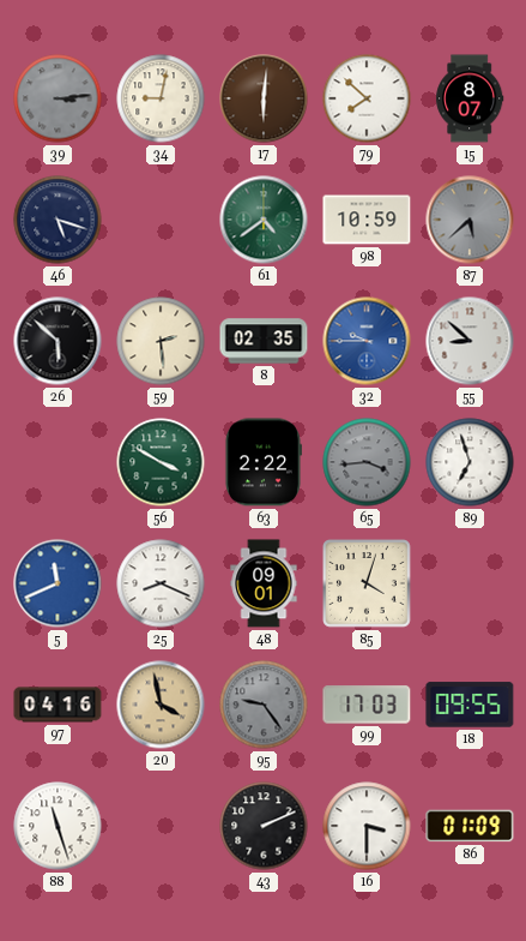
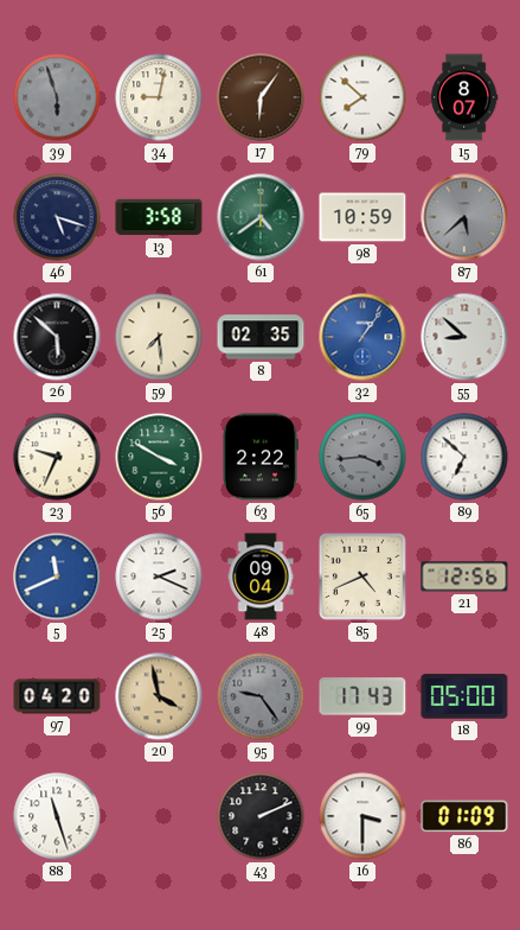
39: 3:14 -> 5:57 (57, 97)
17: 6:01 -> 6:06 (261, 97)
13: none -> 3:58 (159, 217)
59: 2:29 -> 7:29 (159, 337)
32: 9:45 -> 1:06 (362, 337)
23: none -> 9:34 (57, 457)
89: 6:57 -> 6:52 (464, 457)
25: 8:19 -> 2:19 (159, 577)
48: 09:01 -> 09:04 (261, 577)
85: 4:03 -> 4:41 (362, 577)
21: none -> 12:56 (464, 577)
97: 04:16 -> 04:20 (57, 696)
99: 17:03 -> 17:43 (362, 696)
18: 09:55 -> 05:00 (464, 696)
